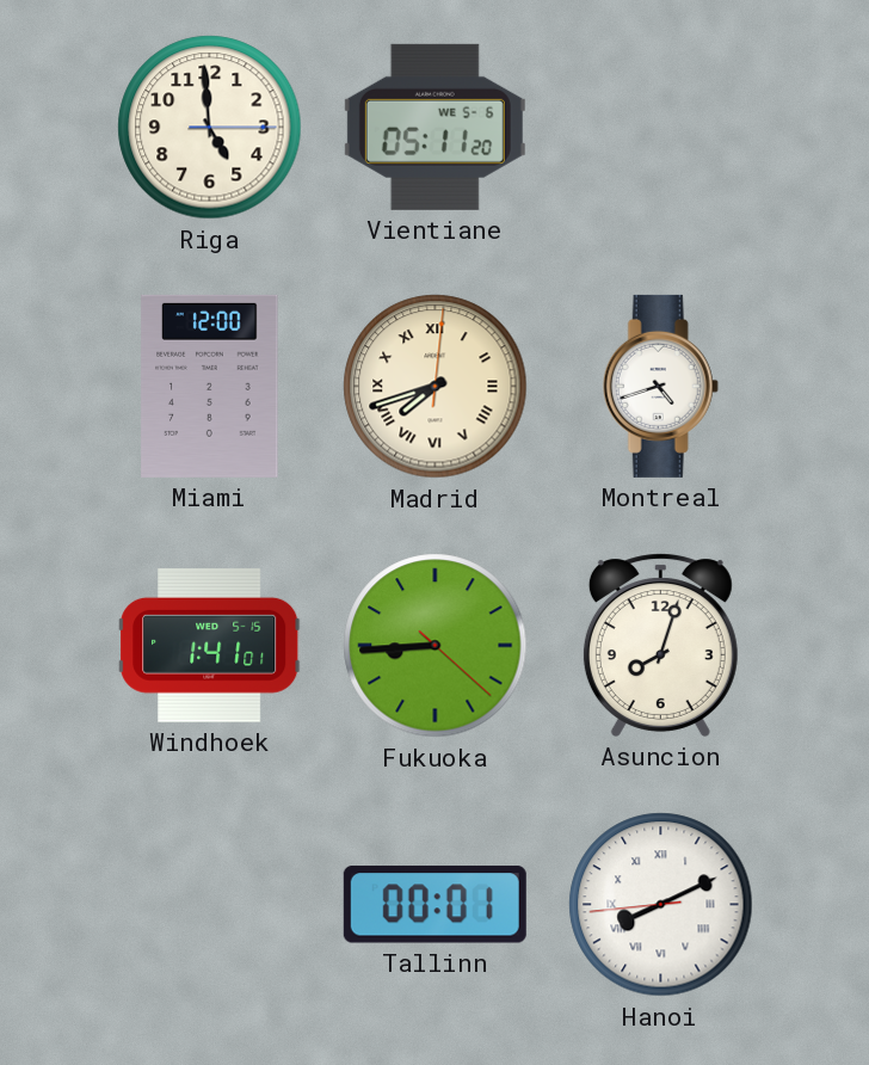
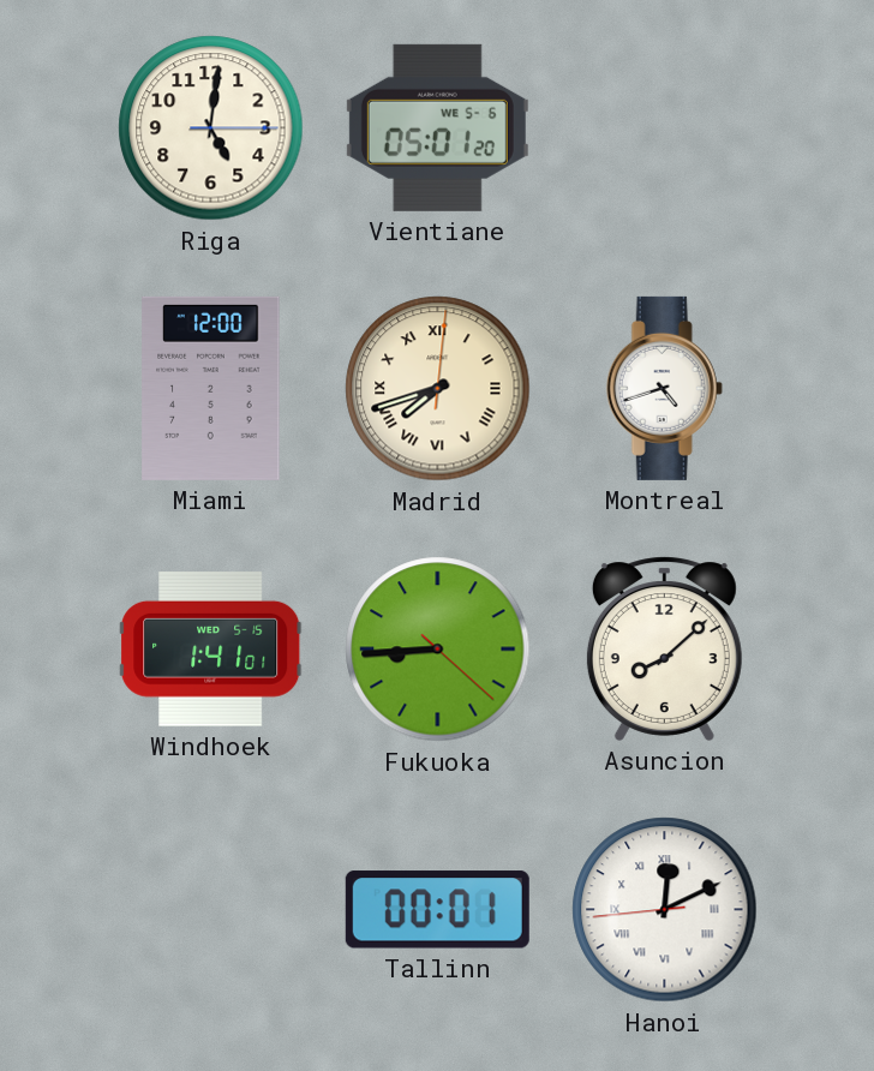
Riga: 4:59 -> 5:01 (211, 128)
Vientiane: 05:11 -> 05:01 (437, 127)
Asuncion: 8:03 -> 8:08 (664, 648)
Hanoi: 8:10 -> 12:10 (665, 910)
